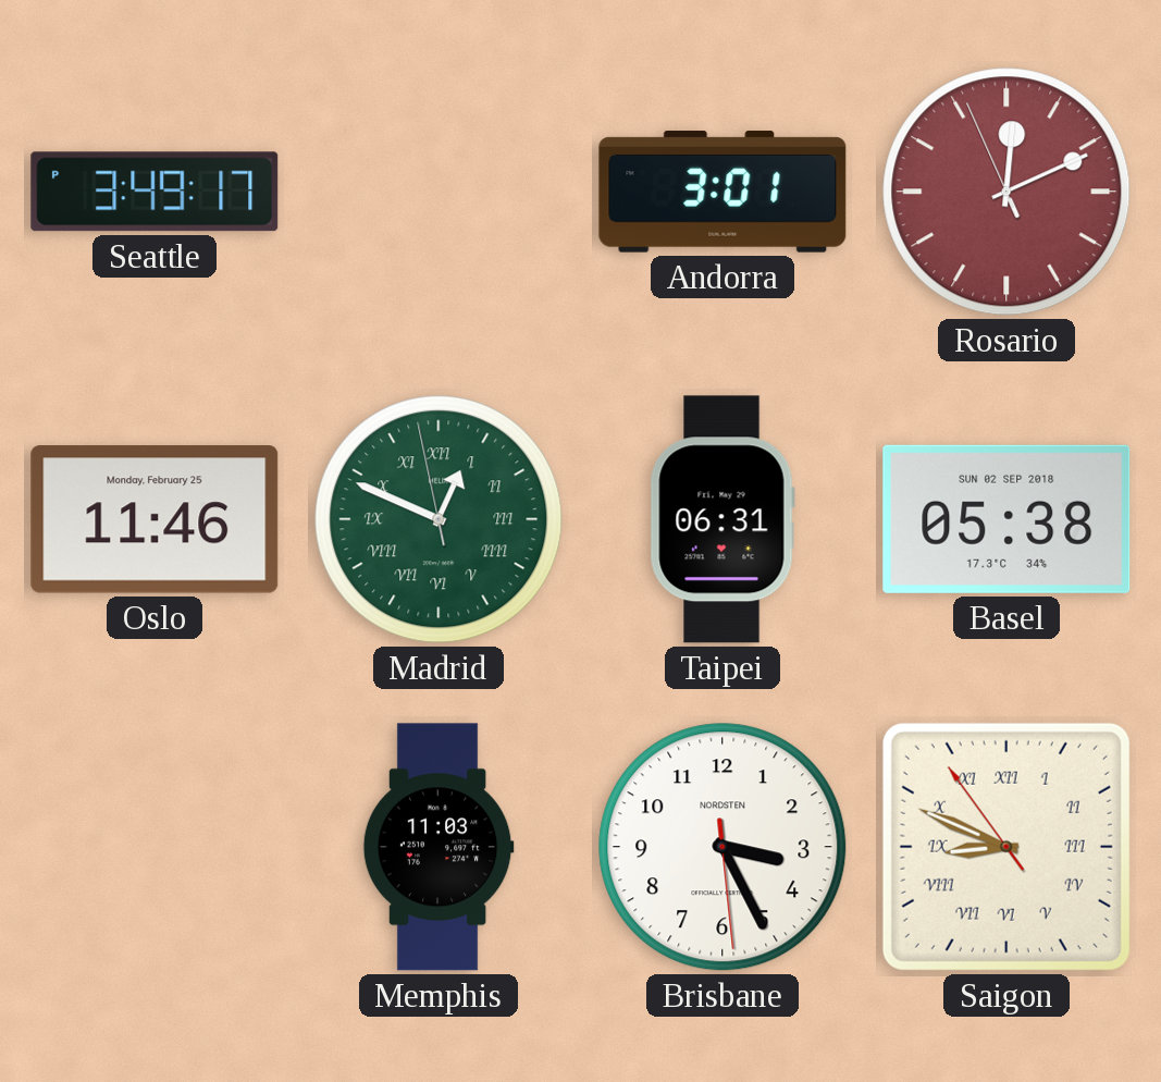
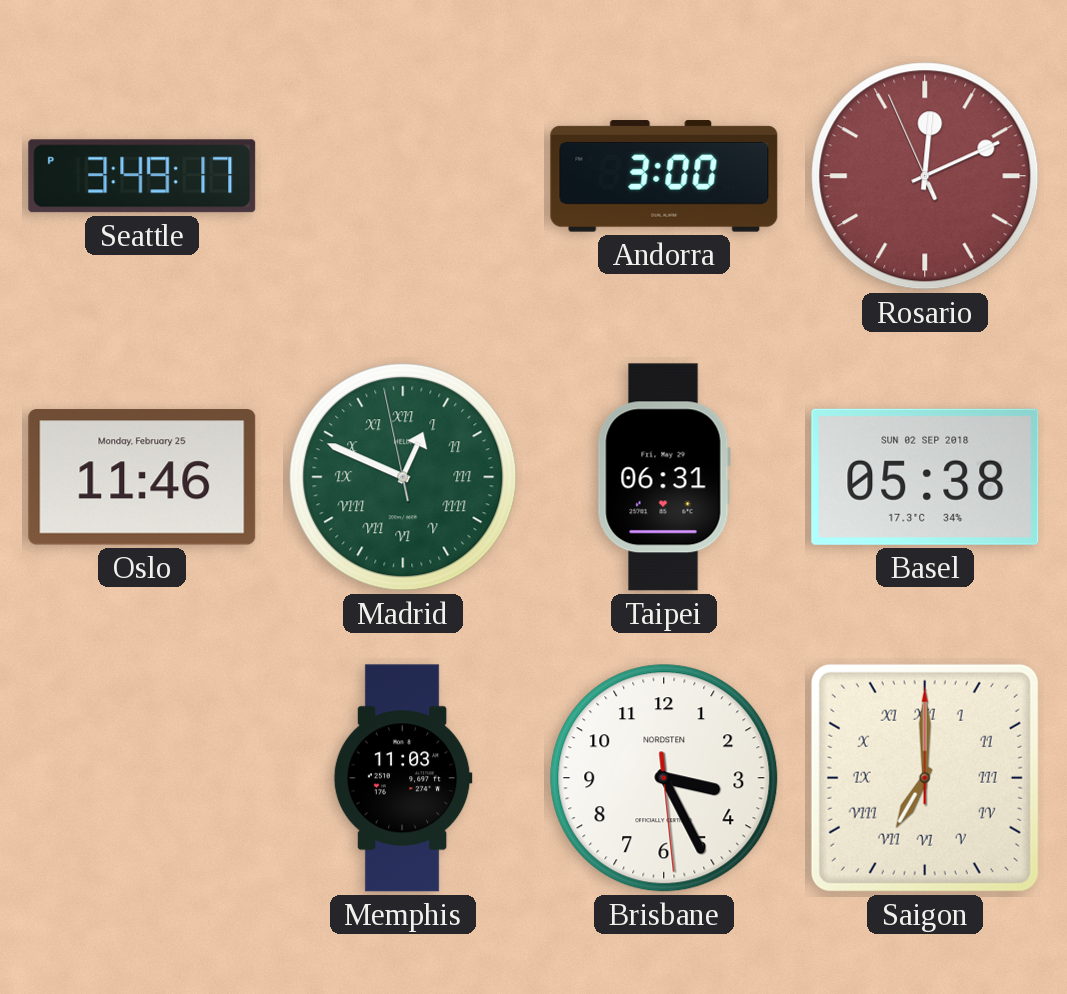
Andorra: 3:01 -> 3:00 (664, 176)
Saigon: 8:48 -> 7:00 (925, 778)
